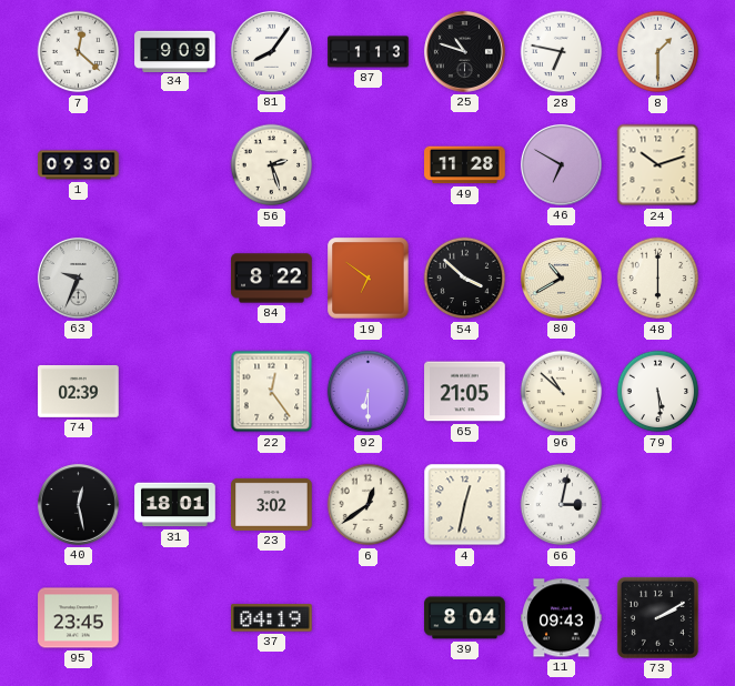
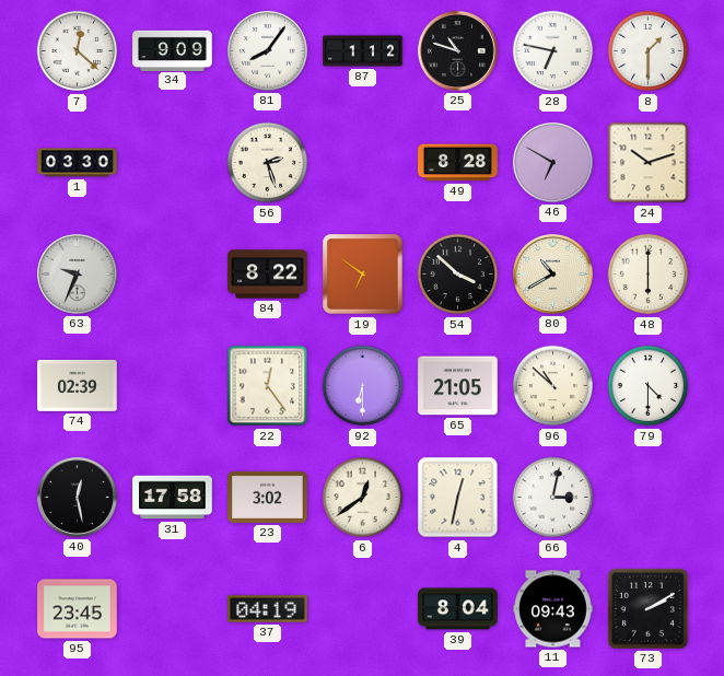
87: 1:13 -> 1:12 (363, 51)
1: 09:30 -> 03:30 (78, 163)
49: 11:28 -> 8:28 (458, 163)
79: 5:29 -> 4:30 (649, 386)
31: 18:01 -> 17:58 (173, 498)
